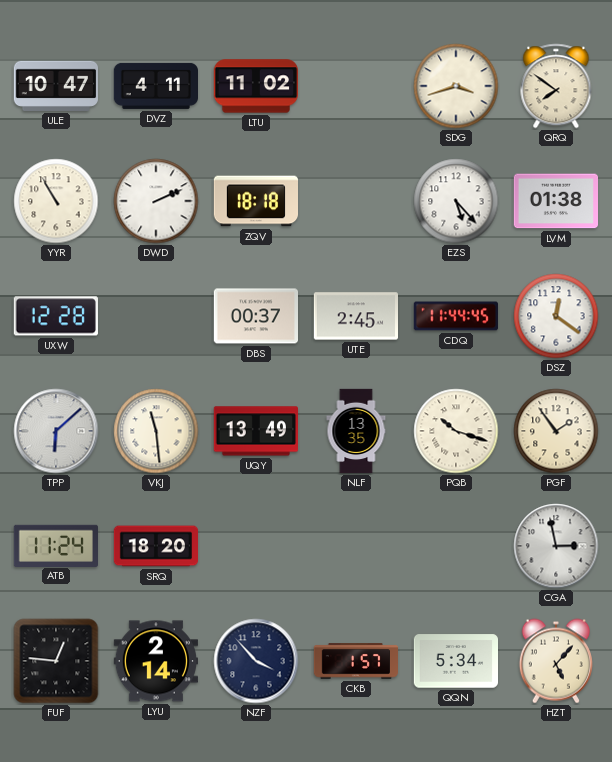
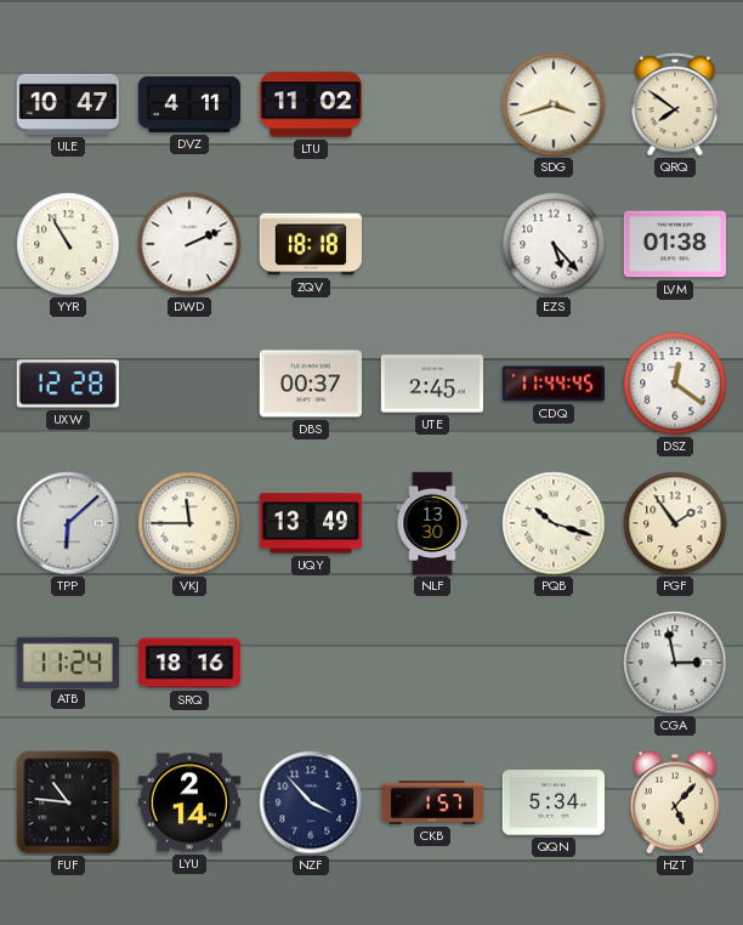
VKJ: 11:29 -> 11:45 (189, 523)
NLF: 13:35 -> 13:30 (432, 523)
SRQ: 18:20 -> 18:16 (189, 663)
FUF: 12:46 -> 10:46 (68, 802)
